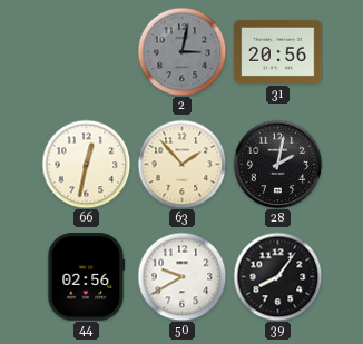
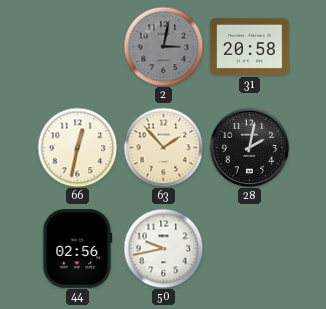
31: 20:56 -> 20:58 (250, 46)
50: 9:40 -> 9:43 (163, 248)
39: 8:06 -> none (277, 276)
